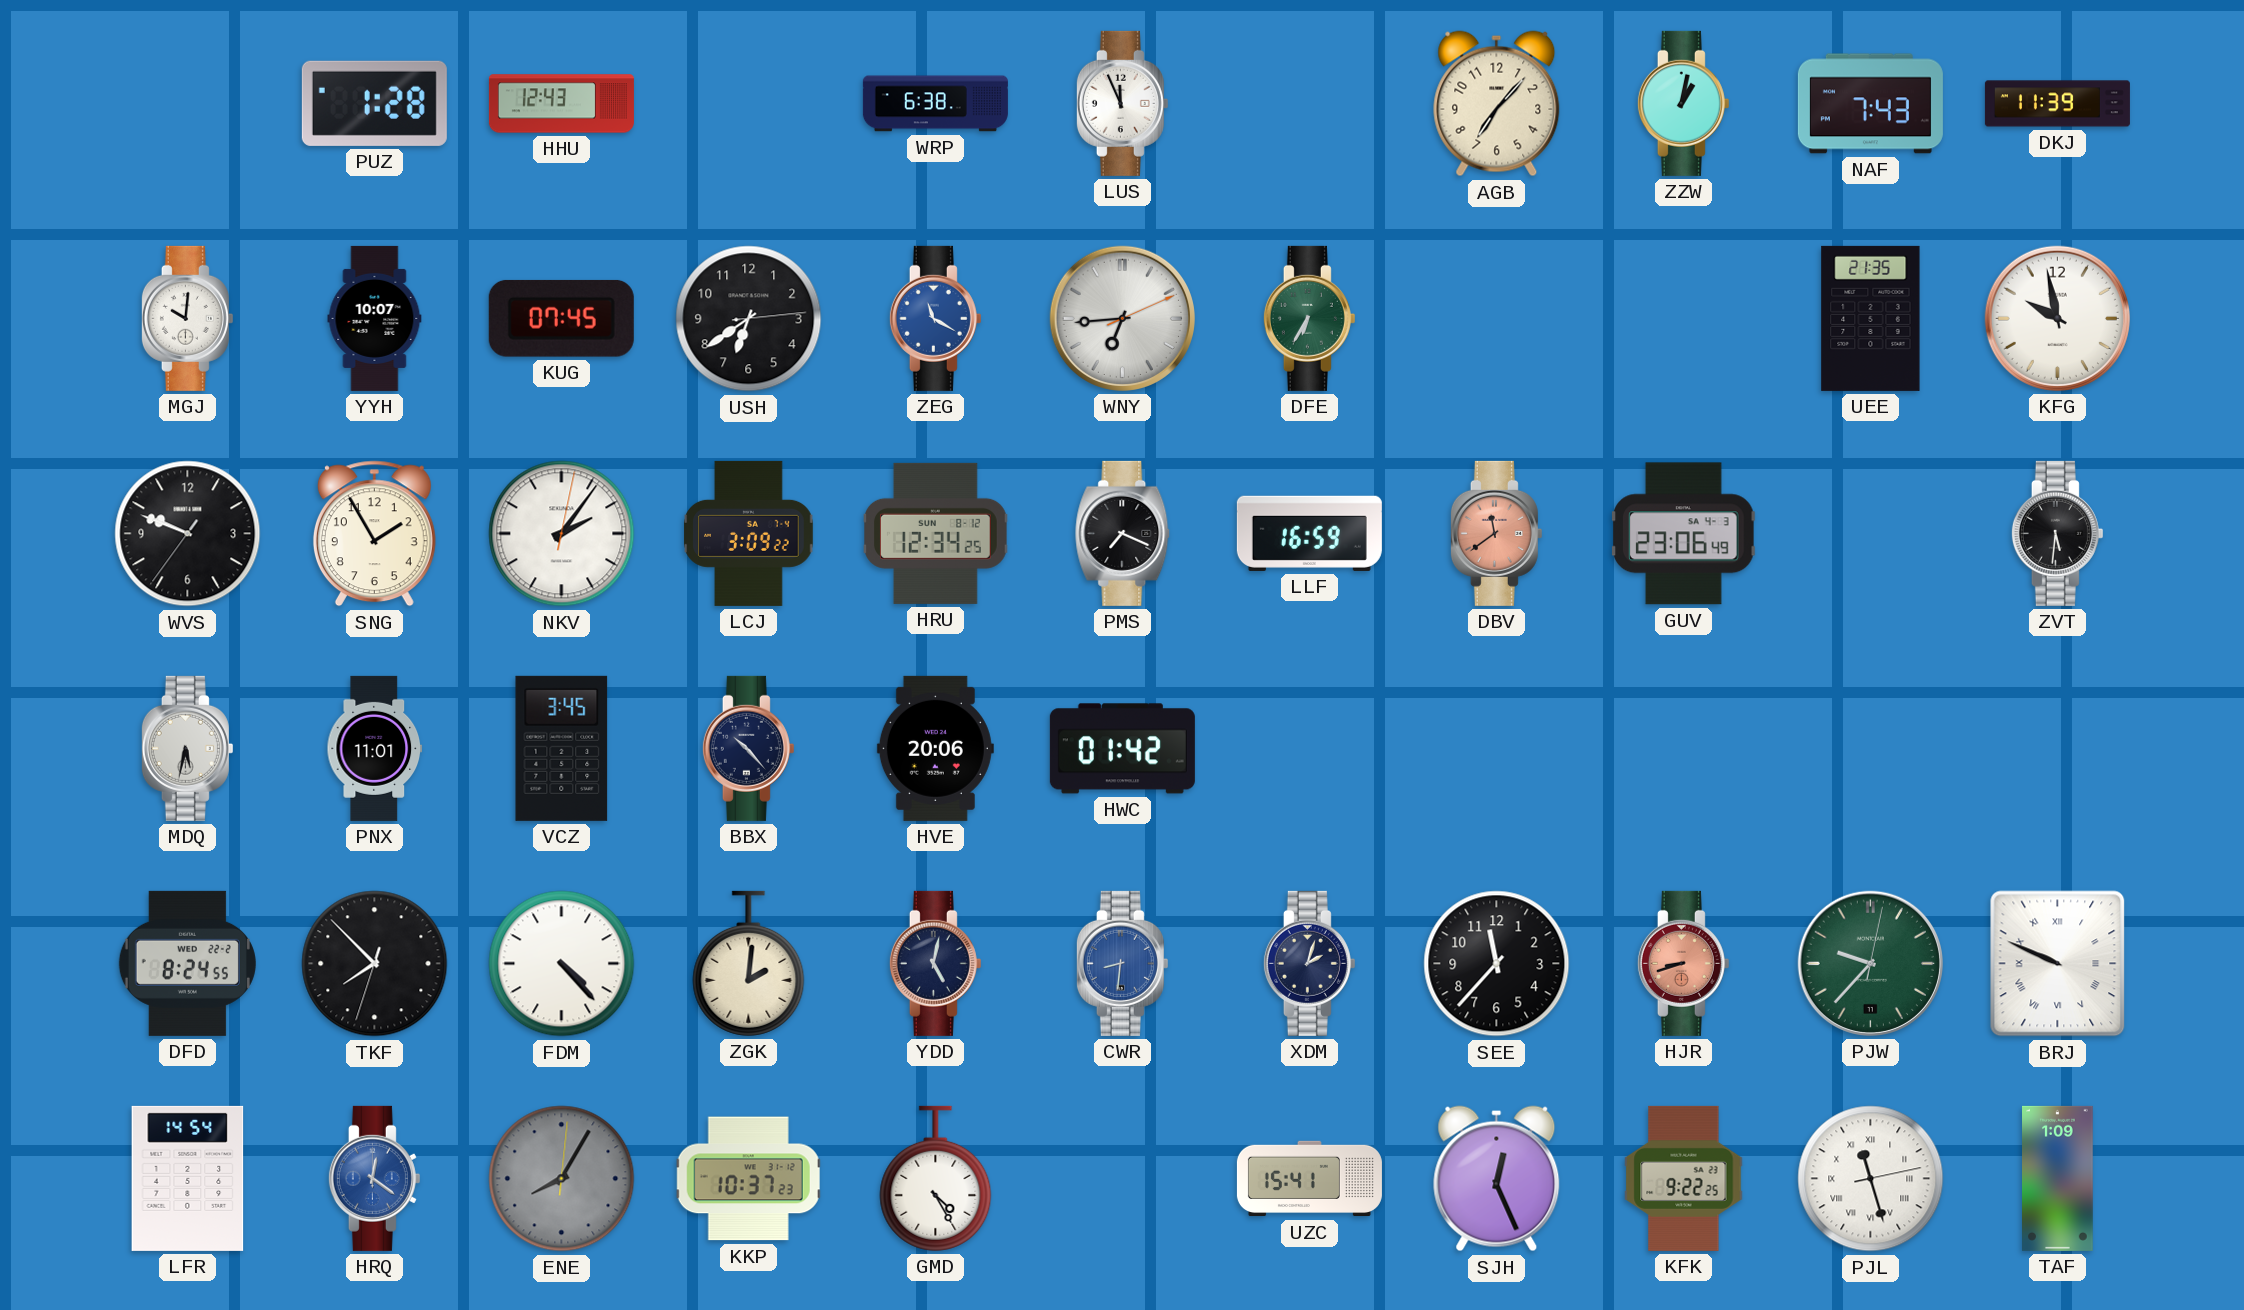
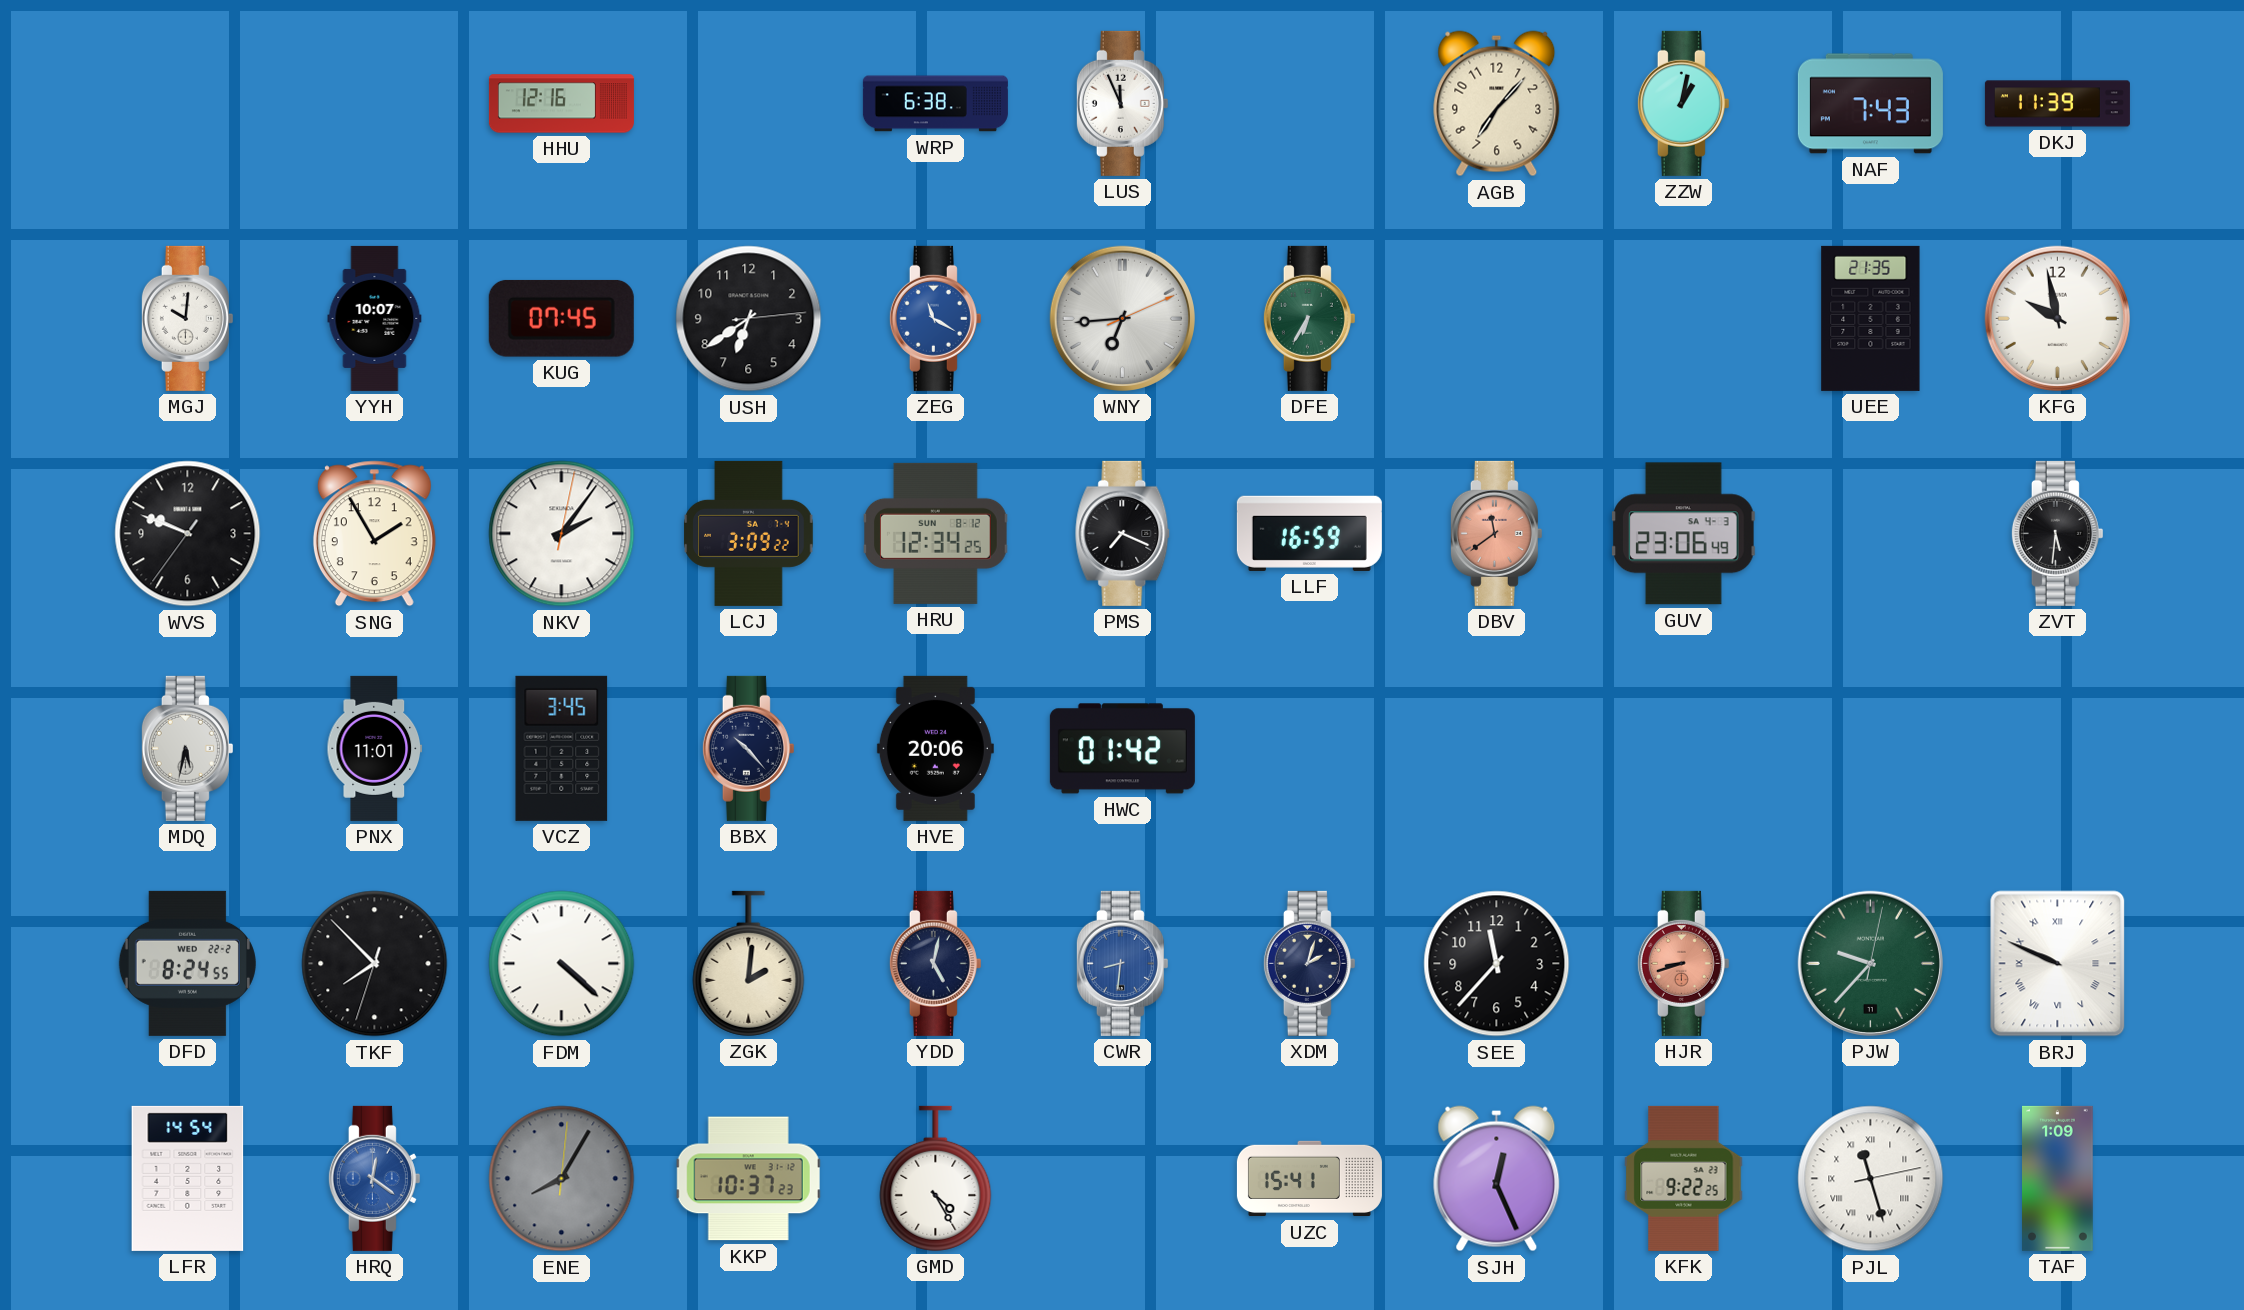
PUZ: 1:28 -> none (374, 103)
HHU: 12:43 -> 12:16 (561, 104)
FDM: 4:23 -> 4:22 (562, 964)
